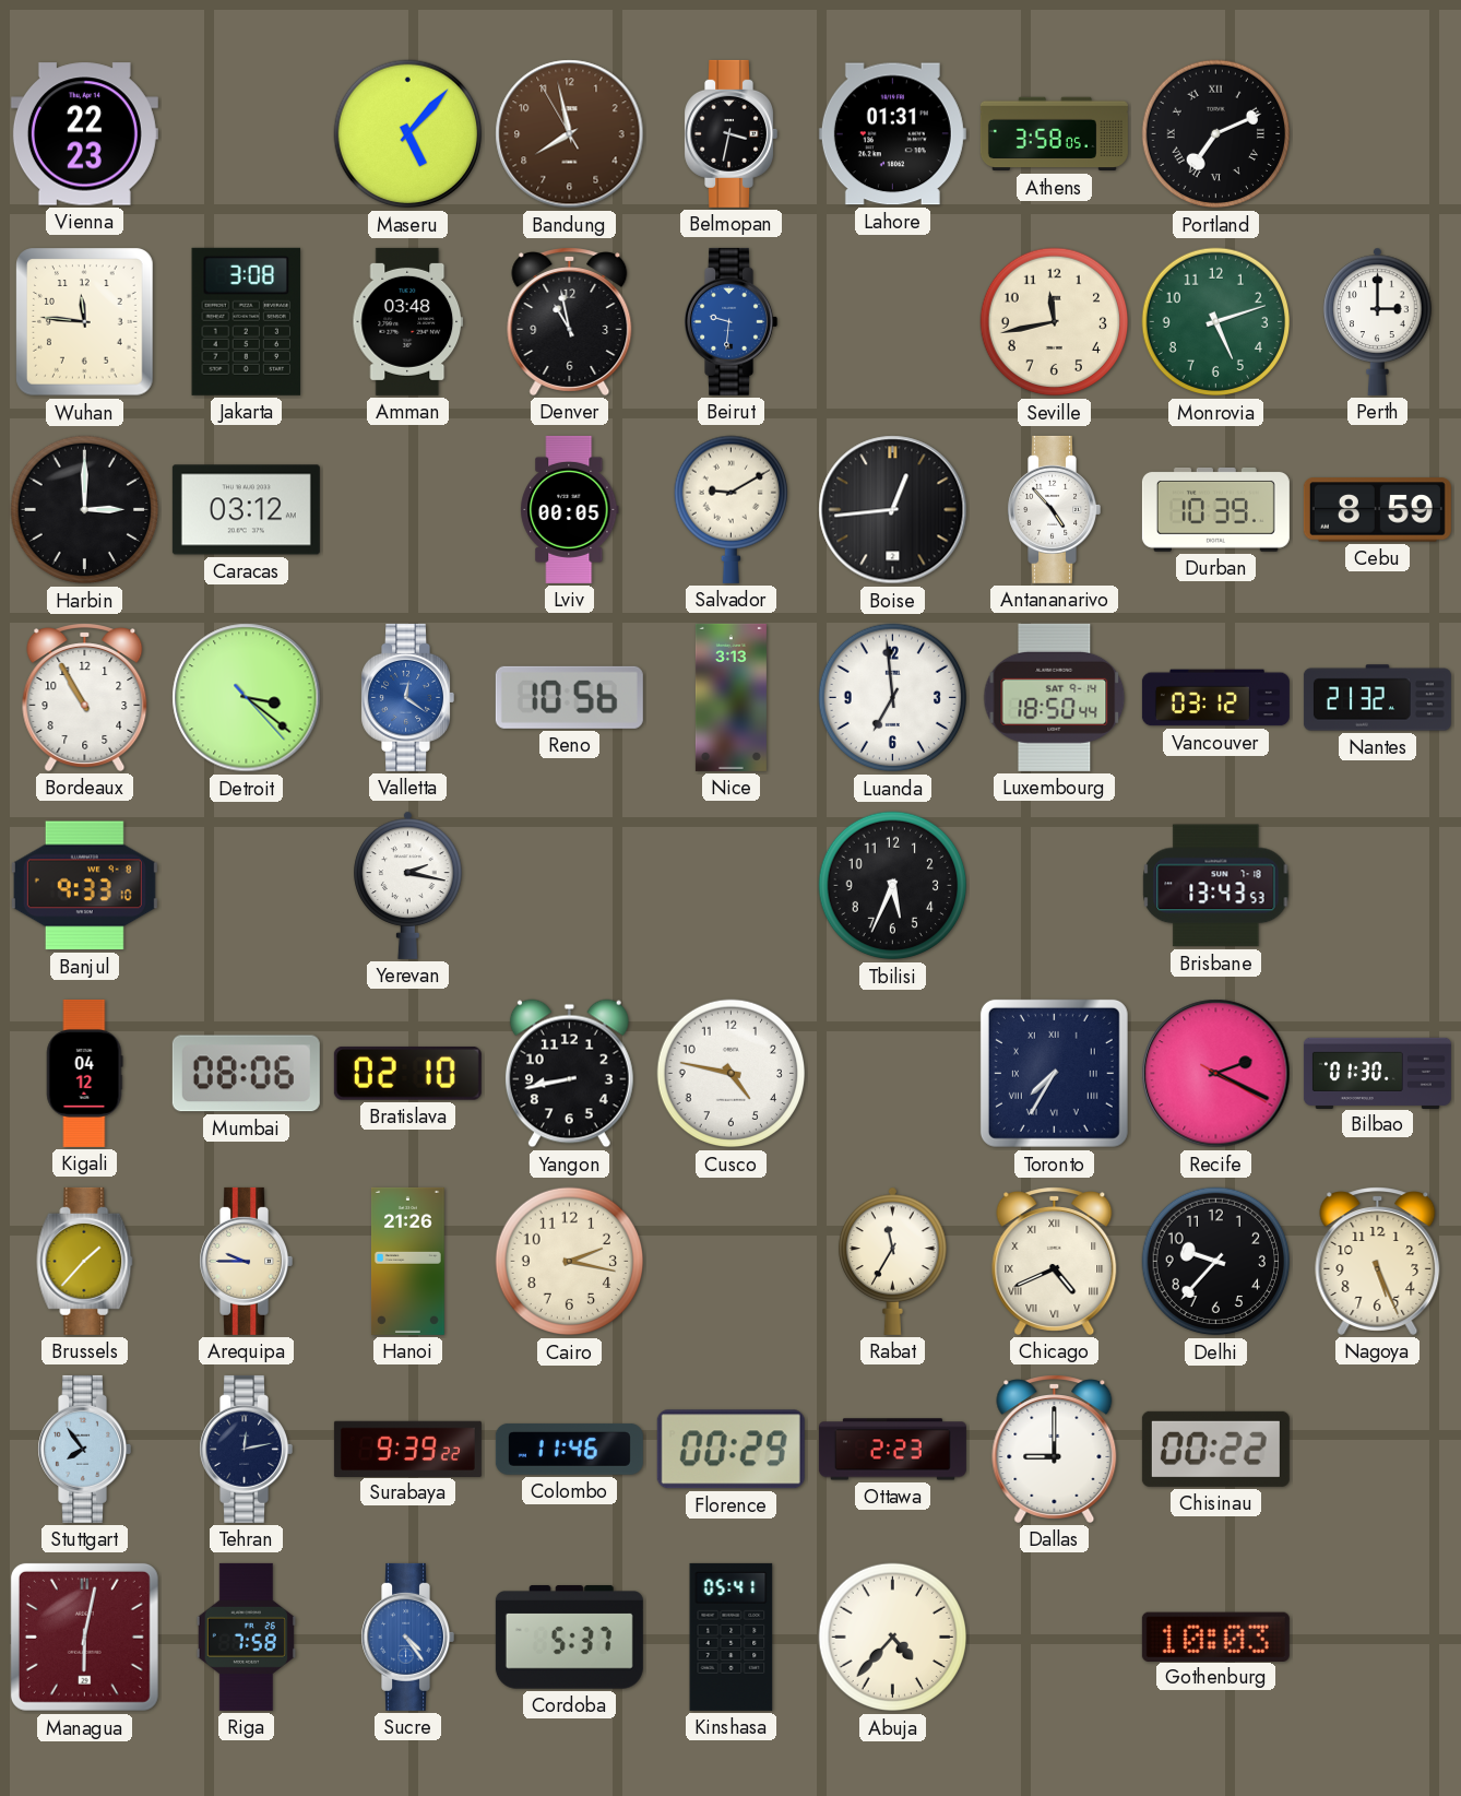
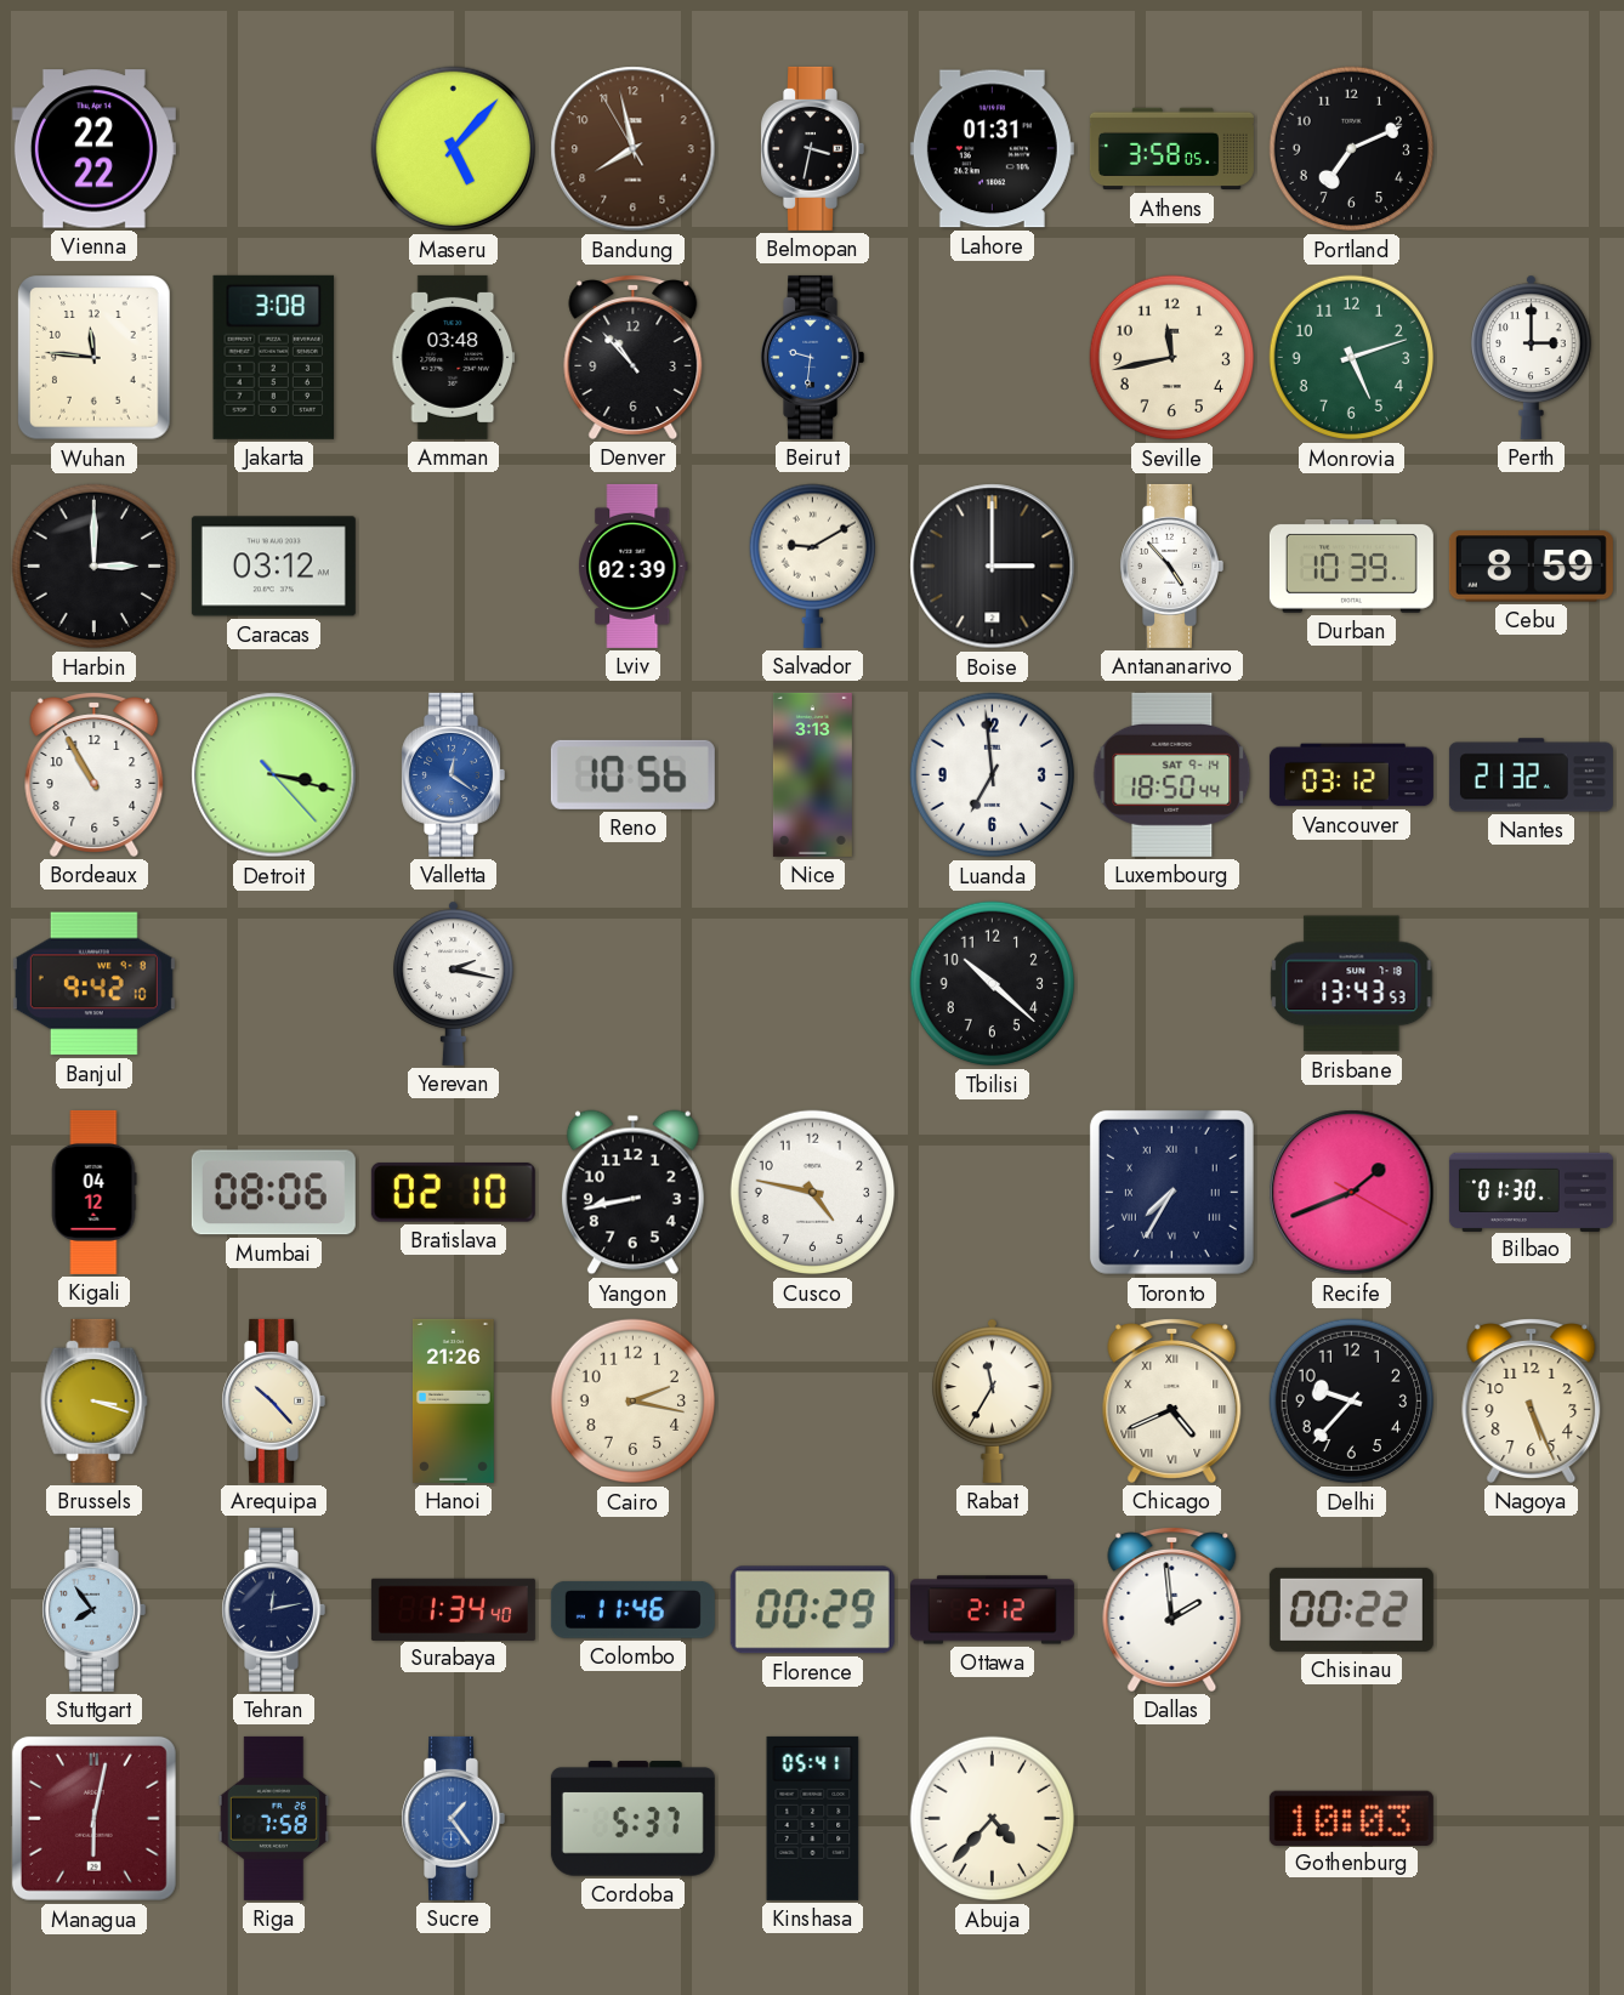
Vienna: 22:23 -> 22:22 (93, 149)
Portland numerals: Roman -> Arabic (1352, 149)
Denver: 10:58 -> 10:53 (634, 357)
Lviv: 00:05 -> 02:39 (634, 565)
Boise: 12:44 -> 3:00 (993, 567)
Detroit: 3:21 -> 3:17 (274, 775)
Banjul: 9:33 -> 9:42 (93, 984)
Tbilisi: 5:34 -> 10:22 (993, 984)
Recife: 2:19 -> 1:41 (1352, 1193)
Brussels: 1:37 -> 3:18 (95, 1400)
Arequipa: 9:45 -> 10:23 (273, 1400)
Surabaya: 9:39 -> 1:34 (453, 1609)
Ottawa: 2:23 -> 2:12 (992, 1610)
Dallas: 9:00 -> 1:59 (1172, 1609)
Sucre: 4:24 -> 1:24 (453, 1818)
